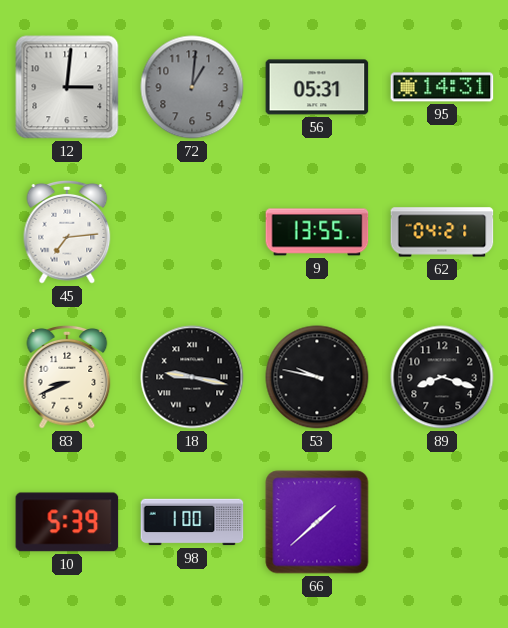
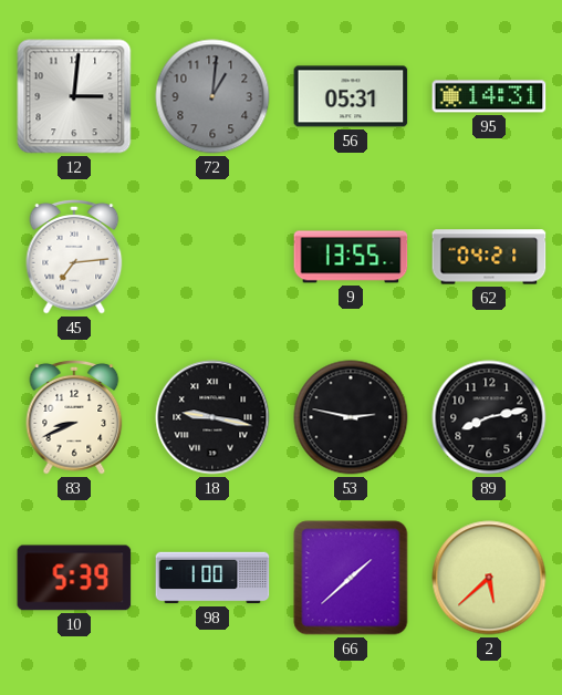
53: 9:47 -> 2:47 (351, 417)
89: 8:18 -> 8:13 (489, 417)
2: none -> 5:38 (489, 578)
